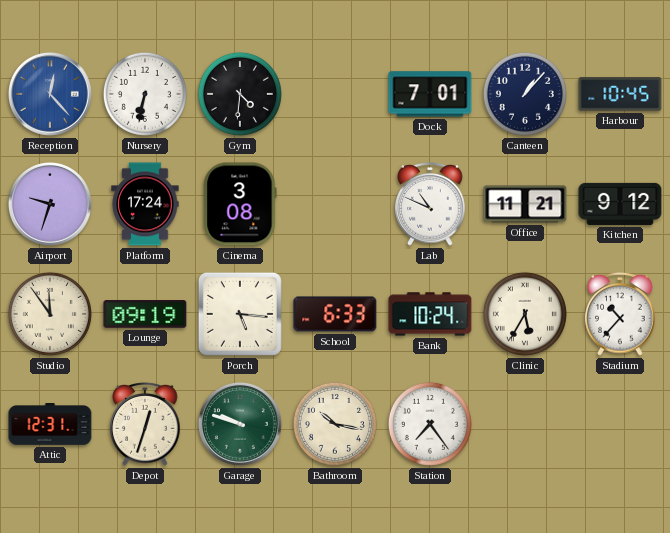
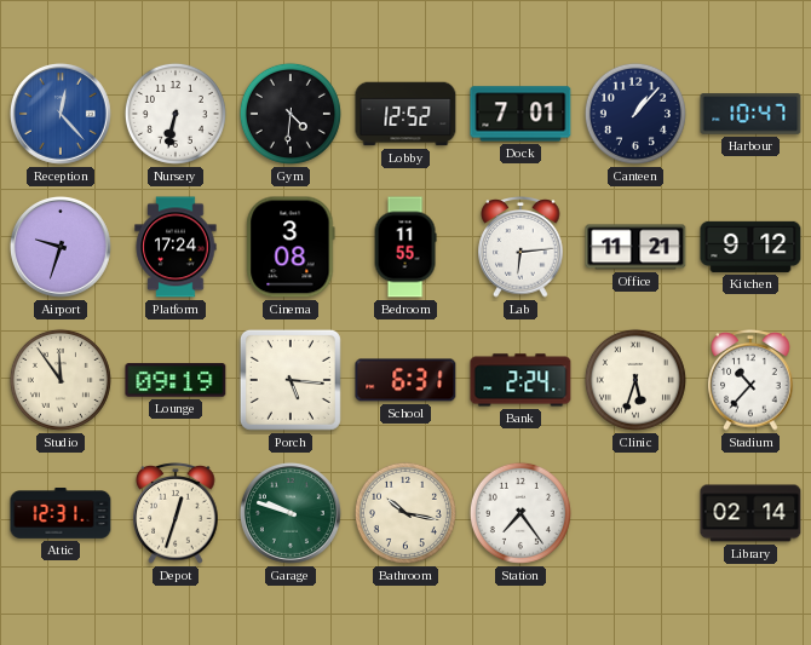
Lobby: none -> 12:52 (405, 114)
Harbour: 10:45 -> 10:47 (750, 114)
Bedroom: none -> 11:55 (405, 247)
Lab: 10:49 -> 6:14 (520, 247)
School: 6:33 -> 6:31 (405, 380)
Bank: 10:24 -> 2:24 (520, 380)
Clinic: 5:35 -> 5:33 (635, 380)
Library: none -> 02:14 (750, 513)
